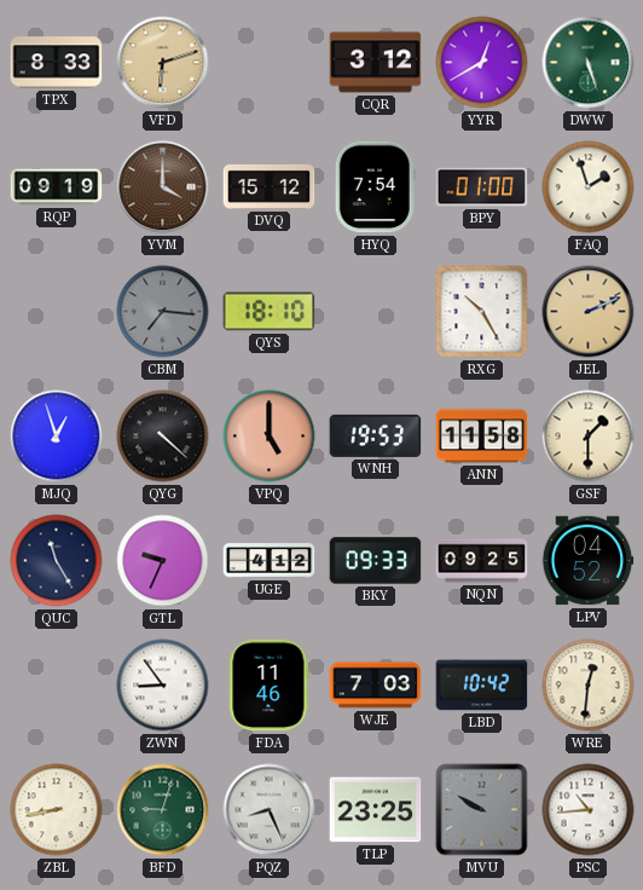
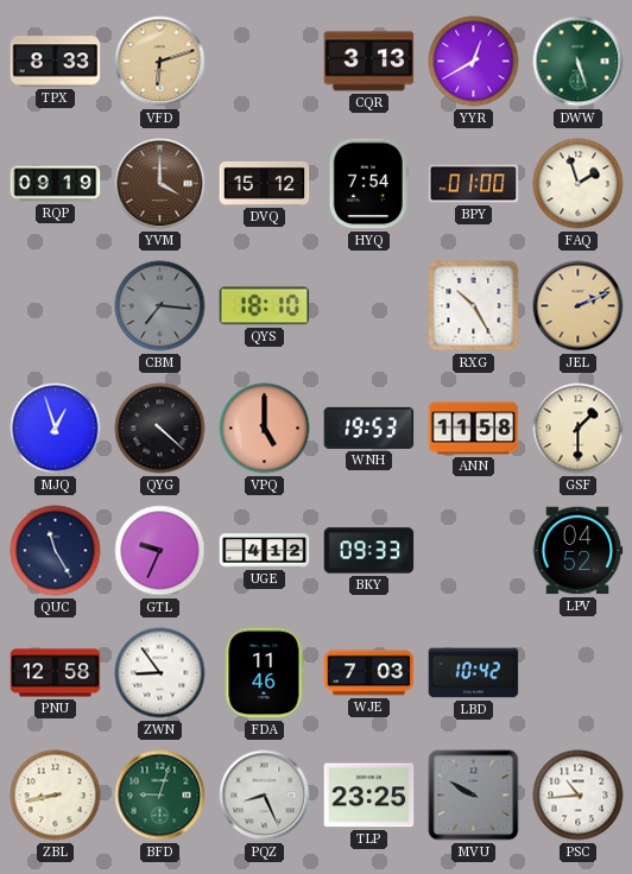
CQR: 3:12 -> 3:13 (369, 62)
NQN: 09:25 -> none (482, 561)
PNU: none -> 12:58 (56, 673)
WRE: 12:31 -> none (589, 686)
